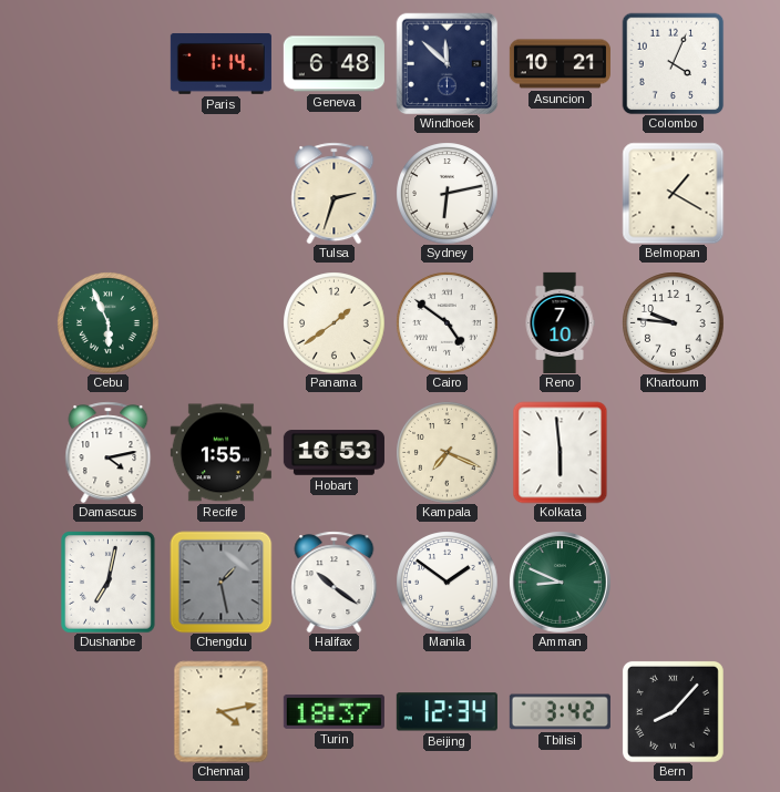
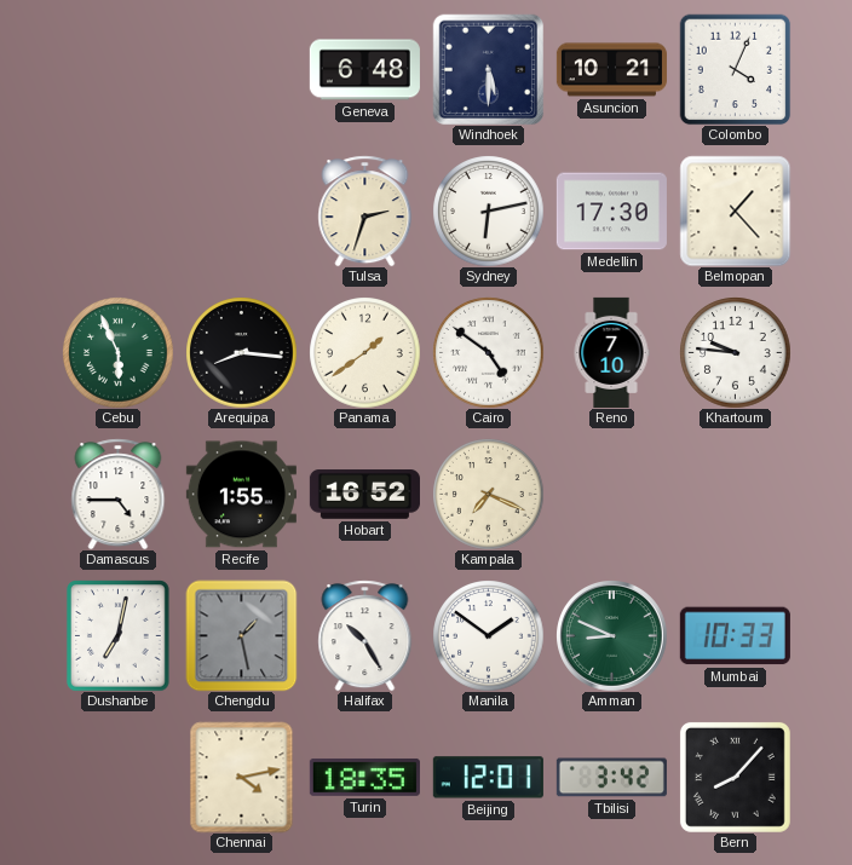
Paris: 1:14 -> none (220, 63)
Windhoek: 11:52 -> 5:30 (488, 69)
Medellin: none -> 17:30 (611, 212)
Belmopan: 1:20 -> 1:23 (735, 211)
Arequipa: none -> 8:16 (241, 352)
Damascus: 4:13 -> 4:45 (119, 494)
Hobart: 16:53 -> 16:52 (364, 495)
Kolkata: 5:59 -> none (561, 452)
Halifax: 10:21 -> 10:25 (365, 635)
Mumbai: none -> 10:33 (735, 636)
Turin: 18:37 -> 18:35 (364, 777)
Beijing: 12:34 -> 12:01 (488, 778)
